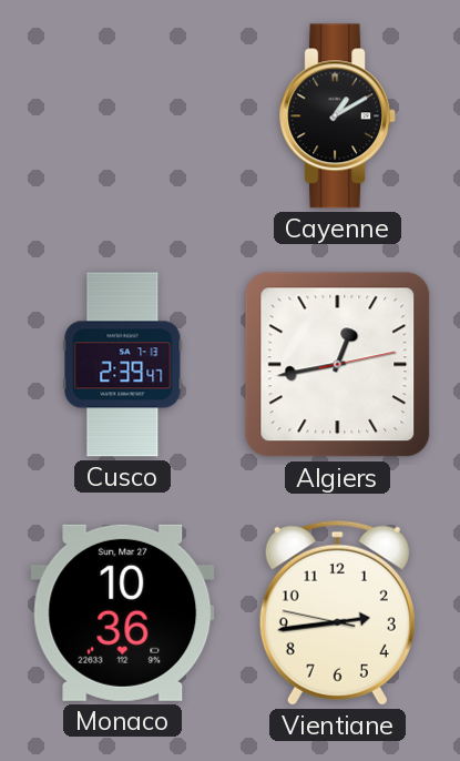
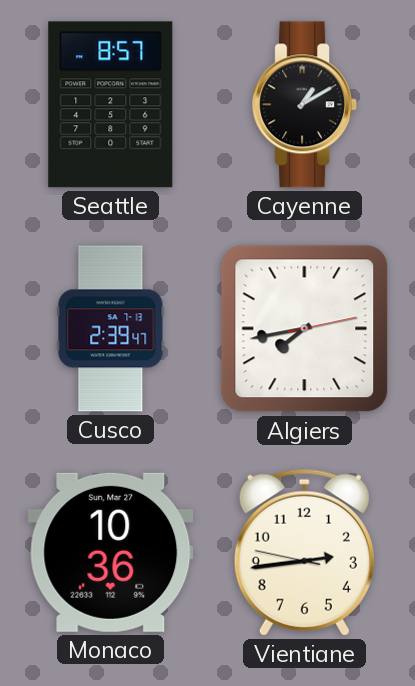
Seattle: none -> 8:57 (111, 105)
Algiers: 12:43 -> 7:43 (305, 329)
